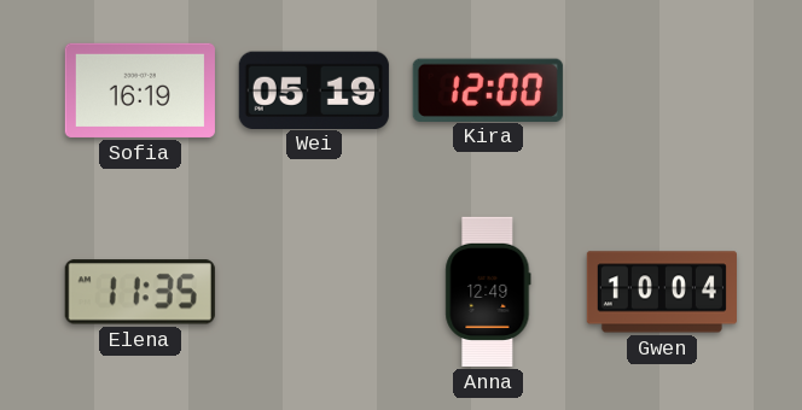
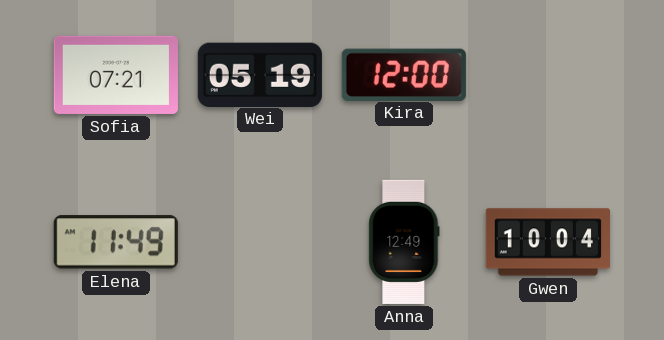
Sofia: 16:19 -> 07:21 (116, 75)
Elena: 11:35 -> 11:49 (116, 242)
